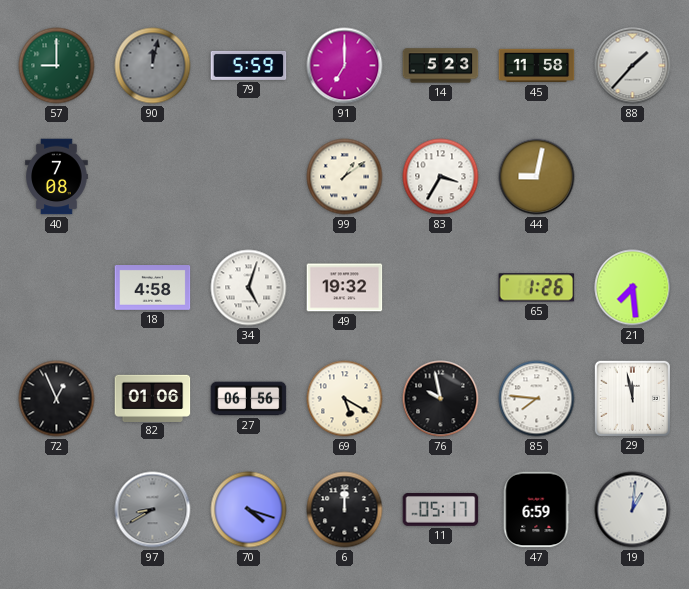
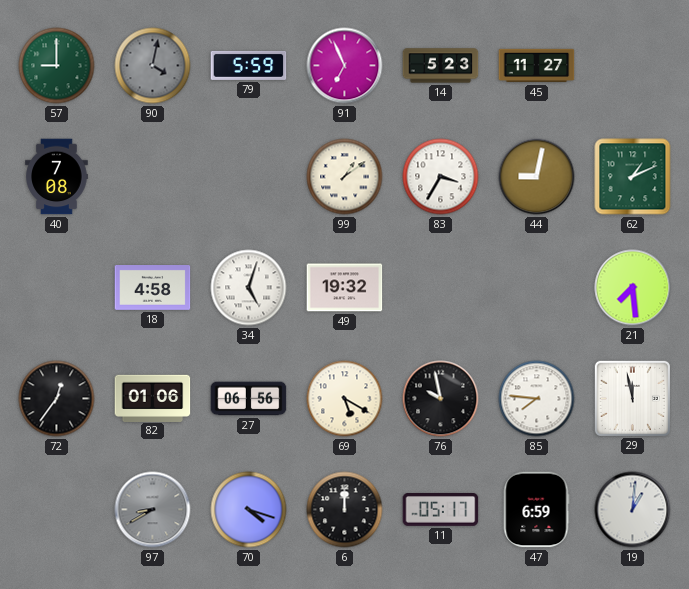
90: 12:02 -> 4:02 (153, 66)
91: 7:00 -> 6:56 (345, 66)
45: 11:58 -> 11:27 (537, 66)
88: 1:37 -> none (633, 66)
62: none -> 1:11 (633, 177)
65: 1:26 -> none (537, 288)
72: 12:56 -> 12:36 (57, 399)
